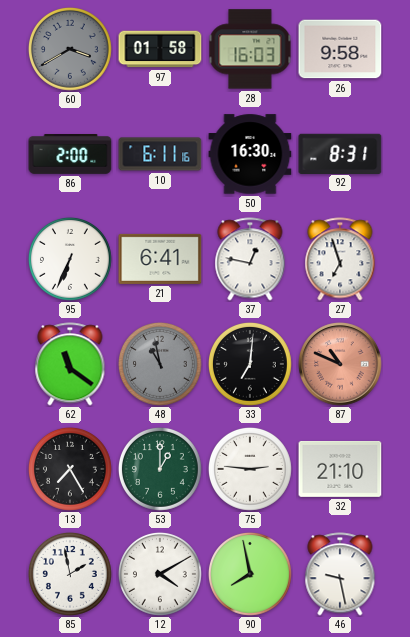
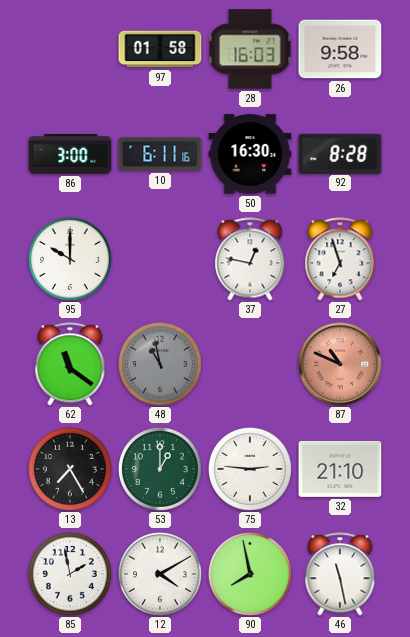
60: 3:40 -> none (70, 49)
86: 2:00 -> 3:00 (70, 155)
92: 8:31 -> 8:28 (340, 153)
95: 6:34 -> 10:00 (70, 259)
21: 6:41 -> none (160, 259)
33: 7:01 -> none (250, 364)
46: 9:28 -> 11:28 (340, 574)
